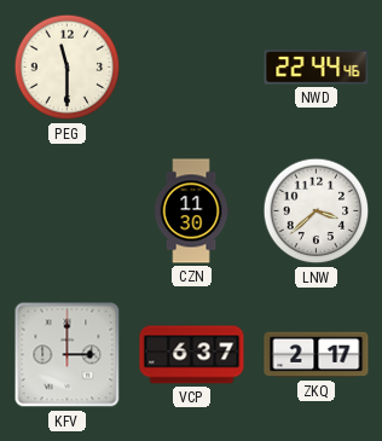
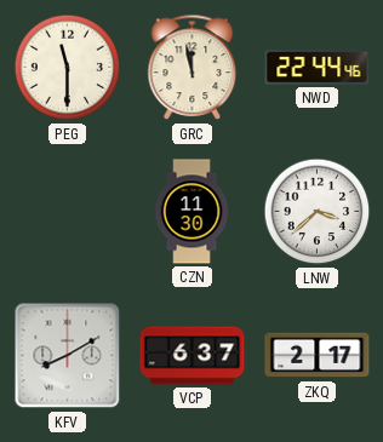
GRC: none -> 11:58 (193, 68)
KFV: 3:00 -> 8:10 (68, 356)
